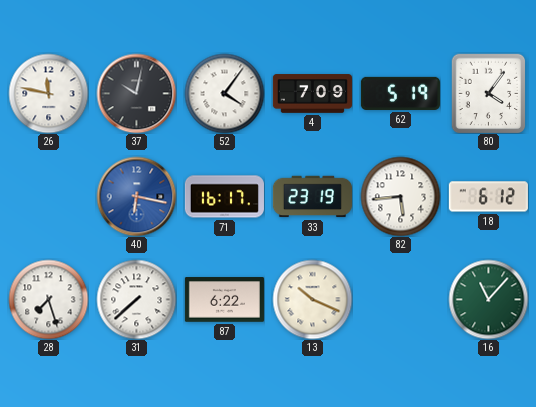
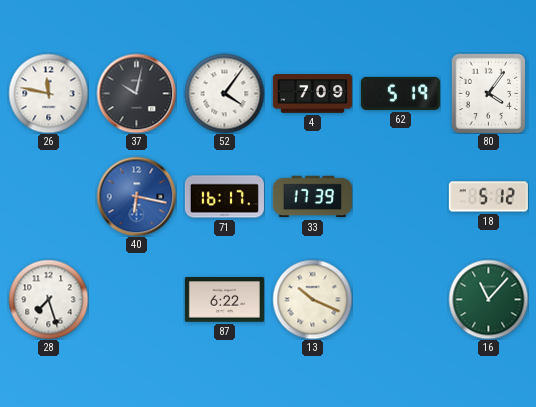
33: 23:19 -> 17:39 (312, 197)
82: 5:44 -> none (400, 196)
18: 6:12 -> 5:12 (488, 197)
31: 7:38 -> none (136, 299)
